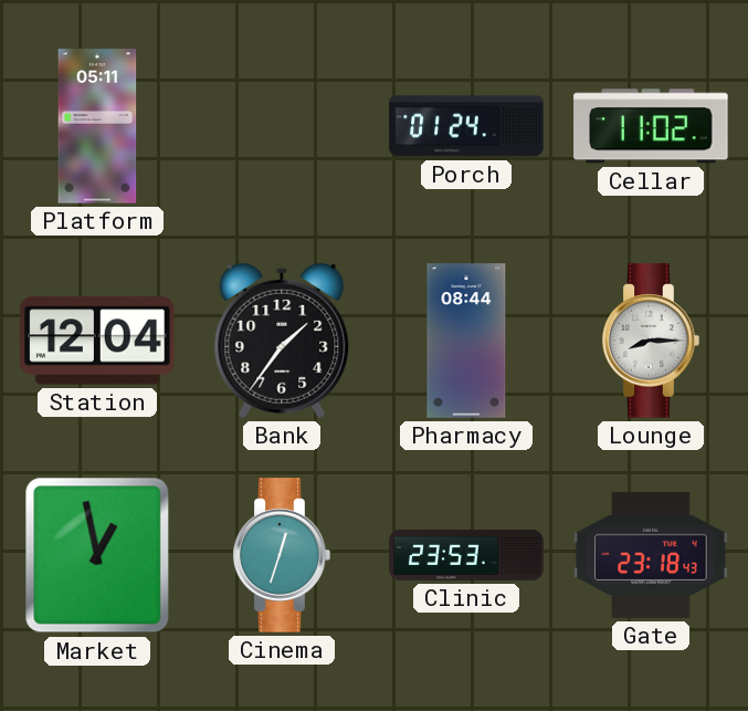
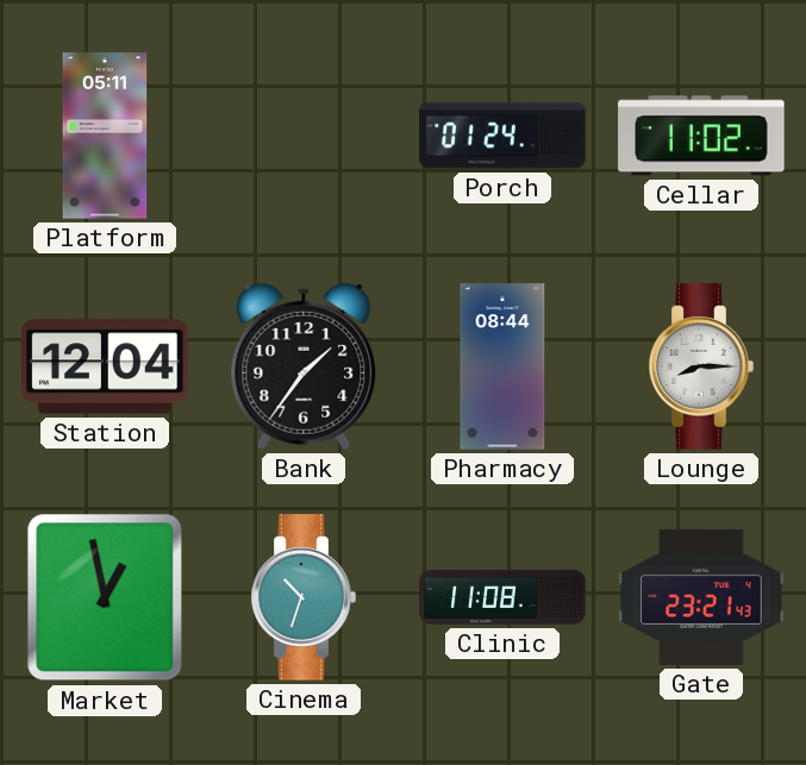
Cinema: 12:33 -> 10:33 (304, 597)
Clinic: 23:53 -> 11:08 (502, 597)
Gate: 23:18 -> 23:21 (701, 597)
